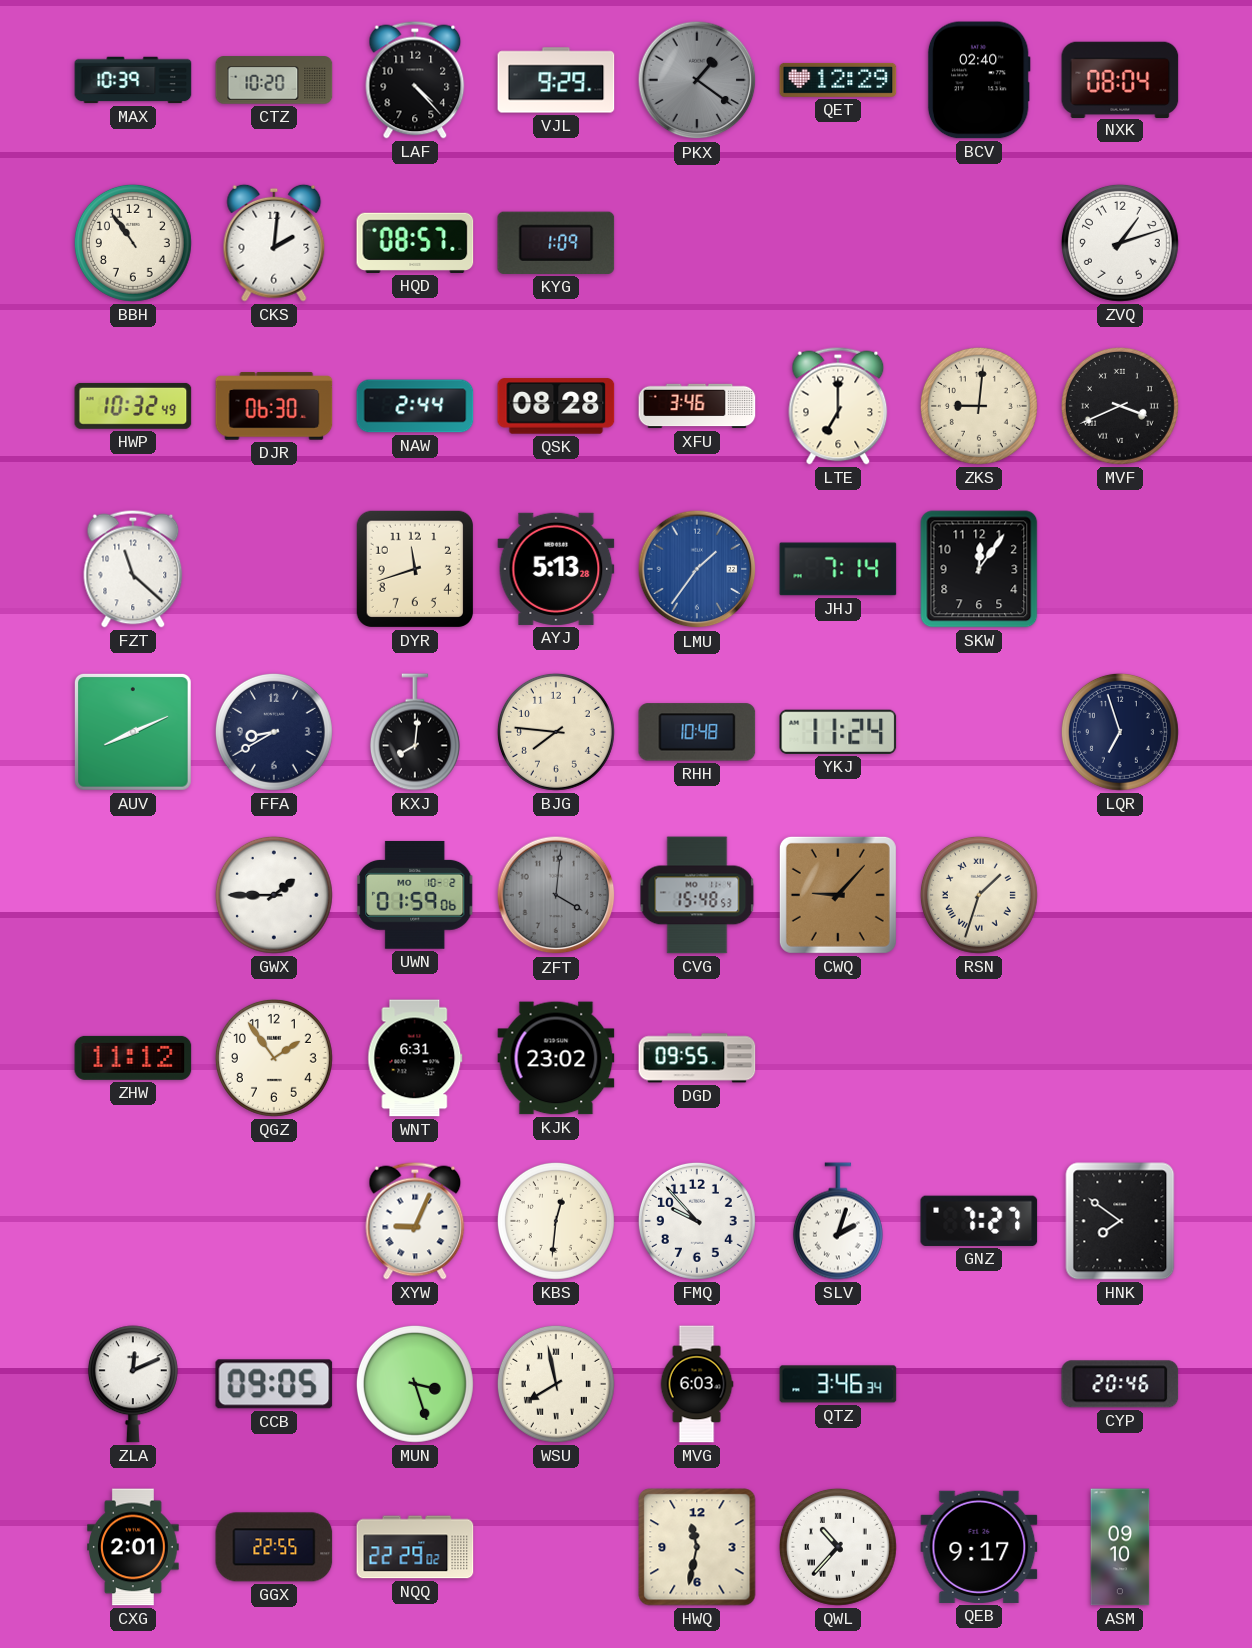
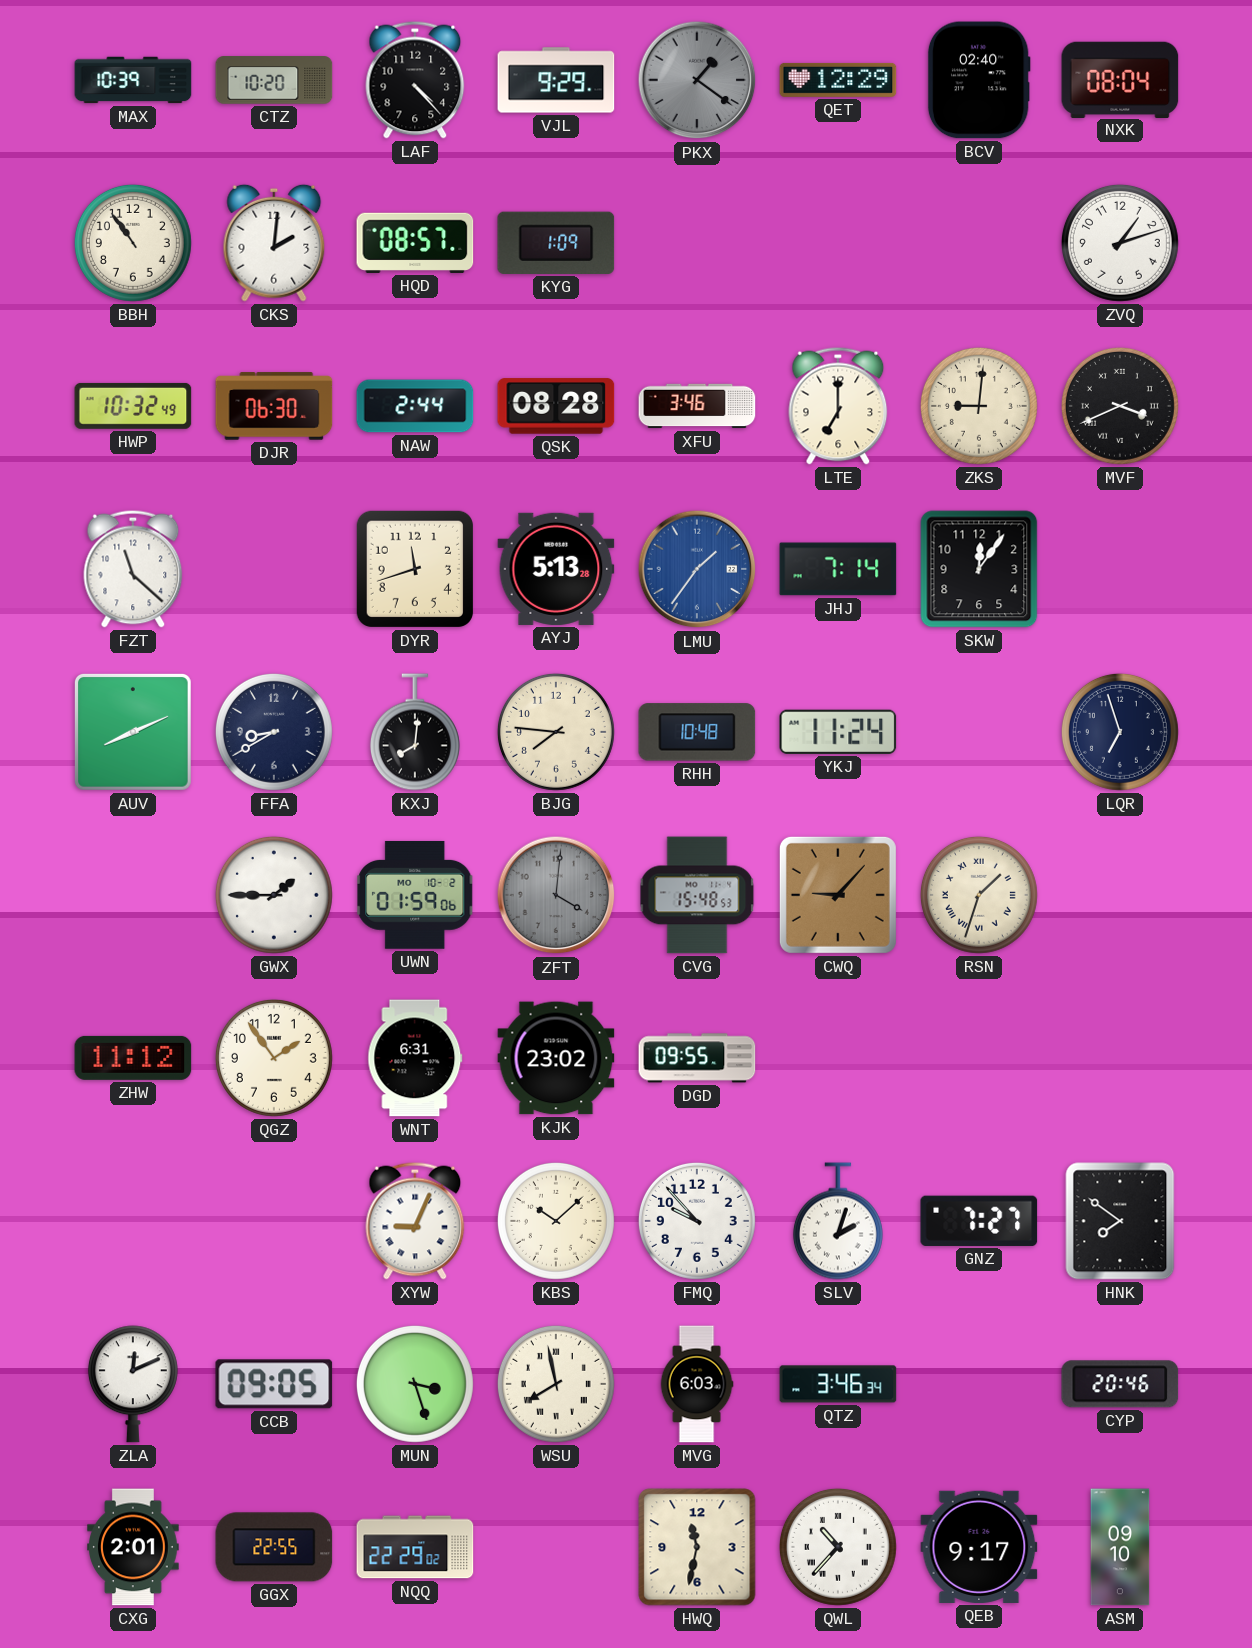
KBS: 12:31 -> 10:08 (556, 1221)
